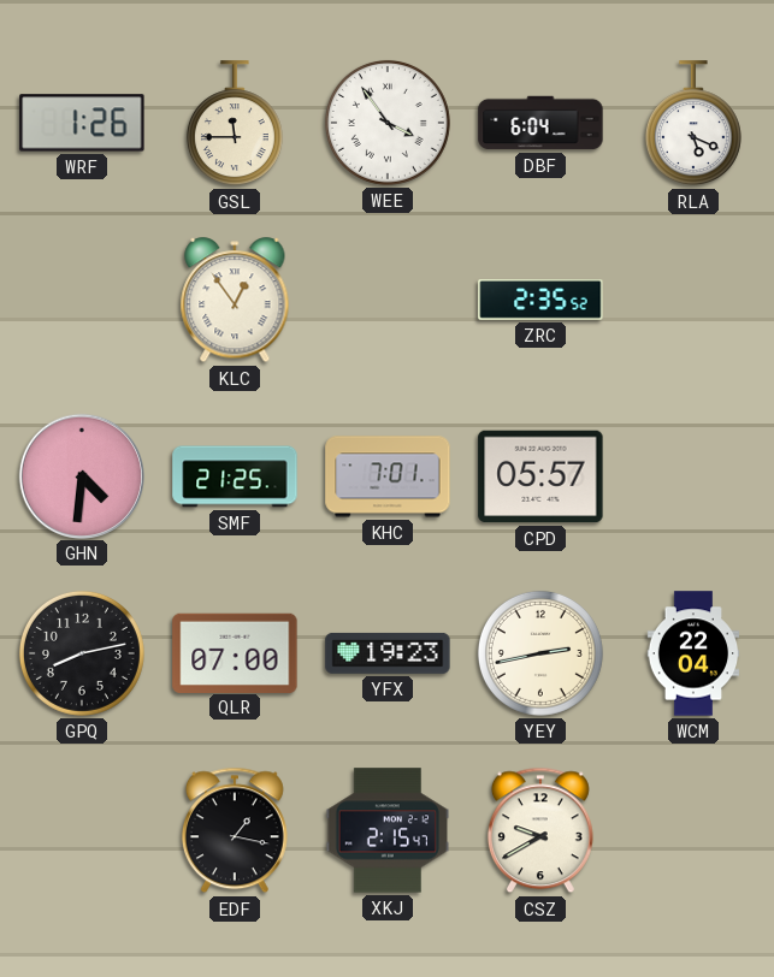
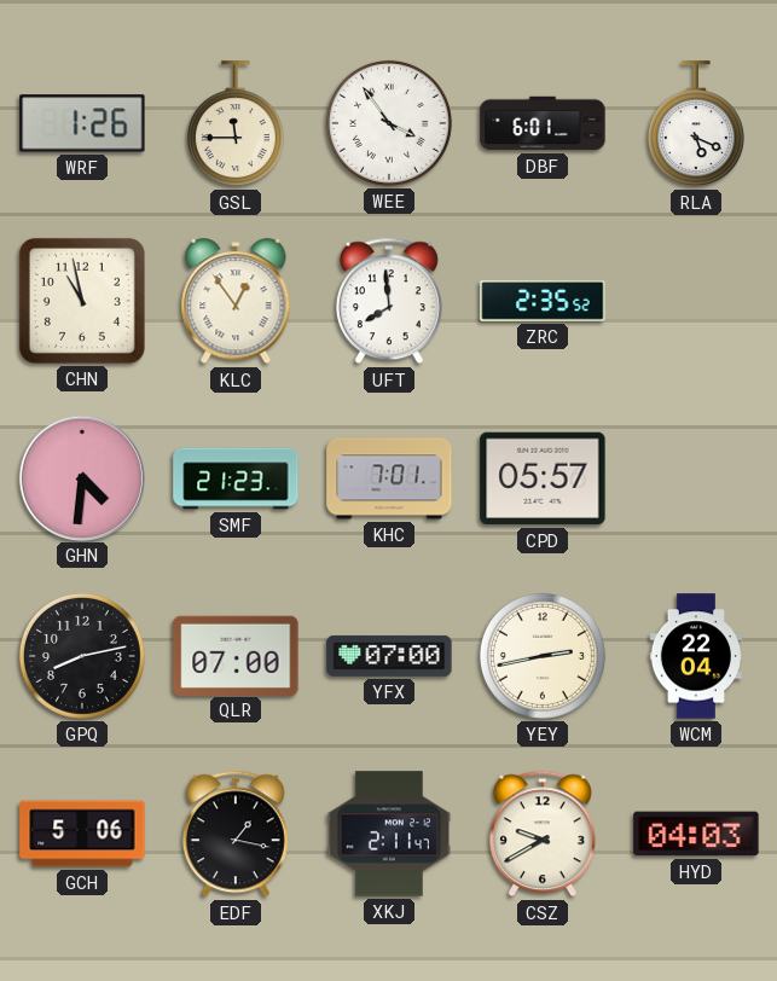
DBF: 6:04 -> 6:01 (543, 123)
CHN: none -> 10:58 (82, 301)
UFT: none -> 7:59 (389, 301)
SMF: 21:25 -> 21:23 (236, 478)
YFX: 19:23 -> 07:00 (389, 656)
GCH: none -> 5:06 (82, 834)
XKJ: 2:15 -> 2:11 (388, 834)
HYD: none -> 04:03 (696, 834)
